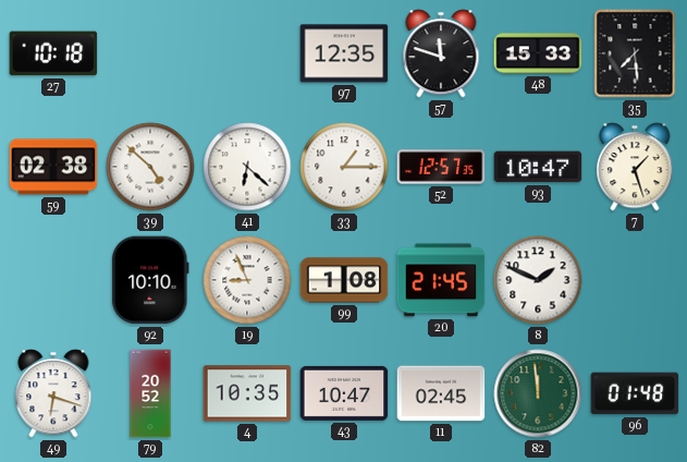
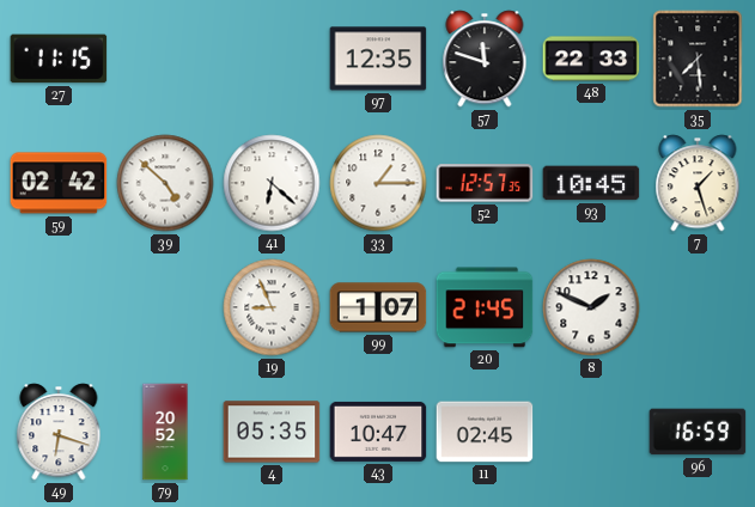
27: 10:18 -> 11:15 (59, 59)
48: 15:33 -> 22:33 (591, 59)
59: 02:38 -> 02:42 (59, 183)
93: 10:47 -> 10:45 (591, 183)
92: 10:10 -> none (150, 280)
99: 1:08 -> 1:07 (378, 307)
4: 10:35 -> 05:35 (272, 432)
82: 11:59 -> none (538, 393)
96: 01:48 -> 16:59 (698, 432)
